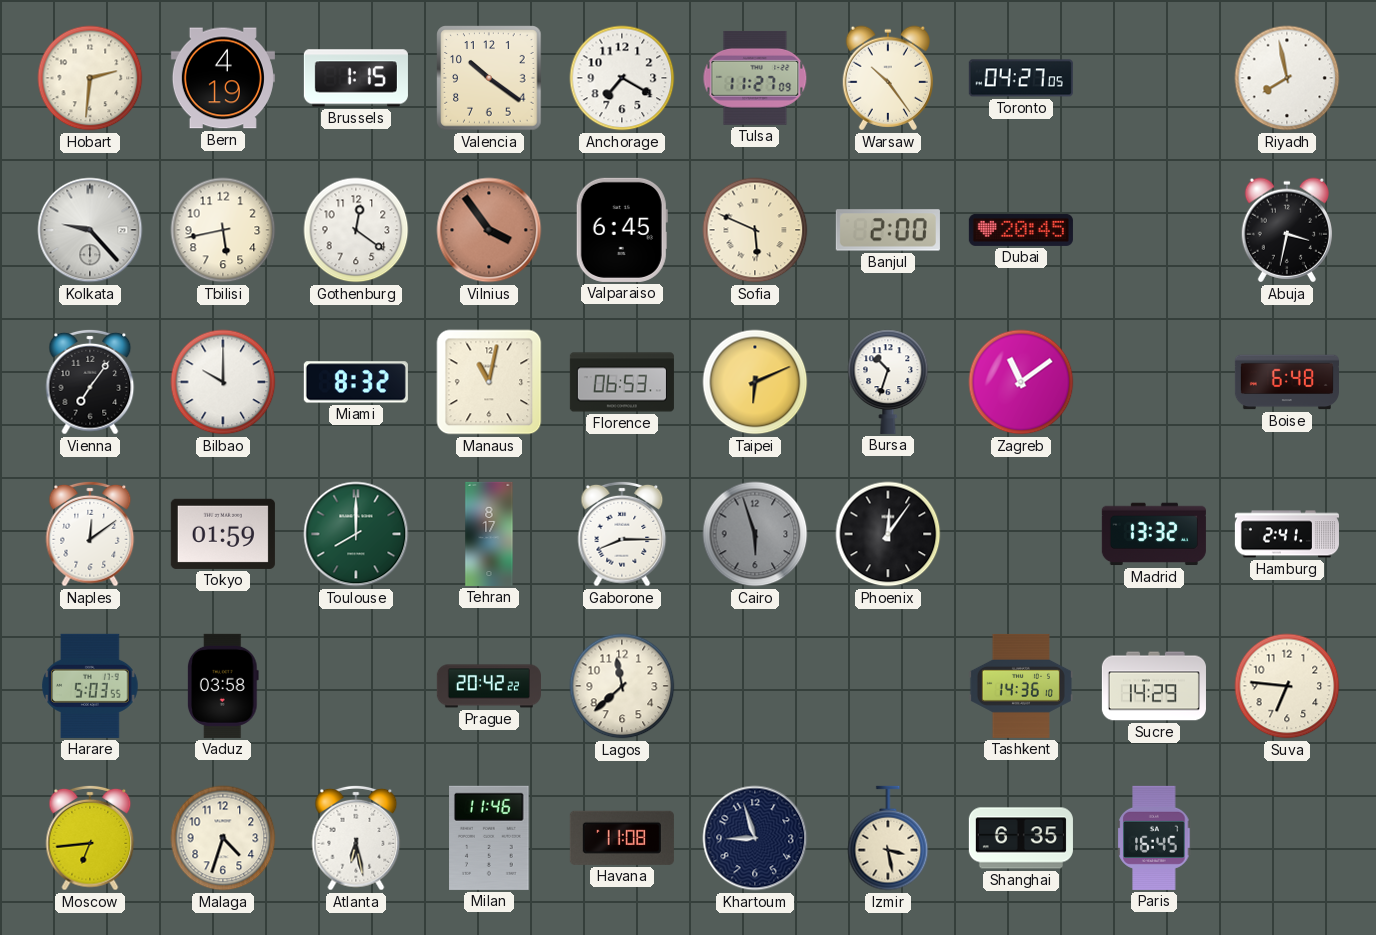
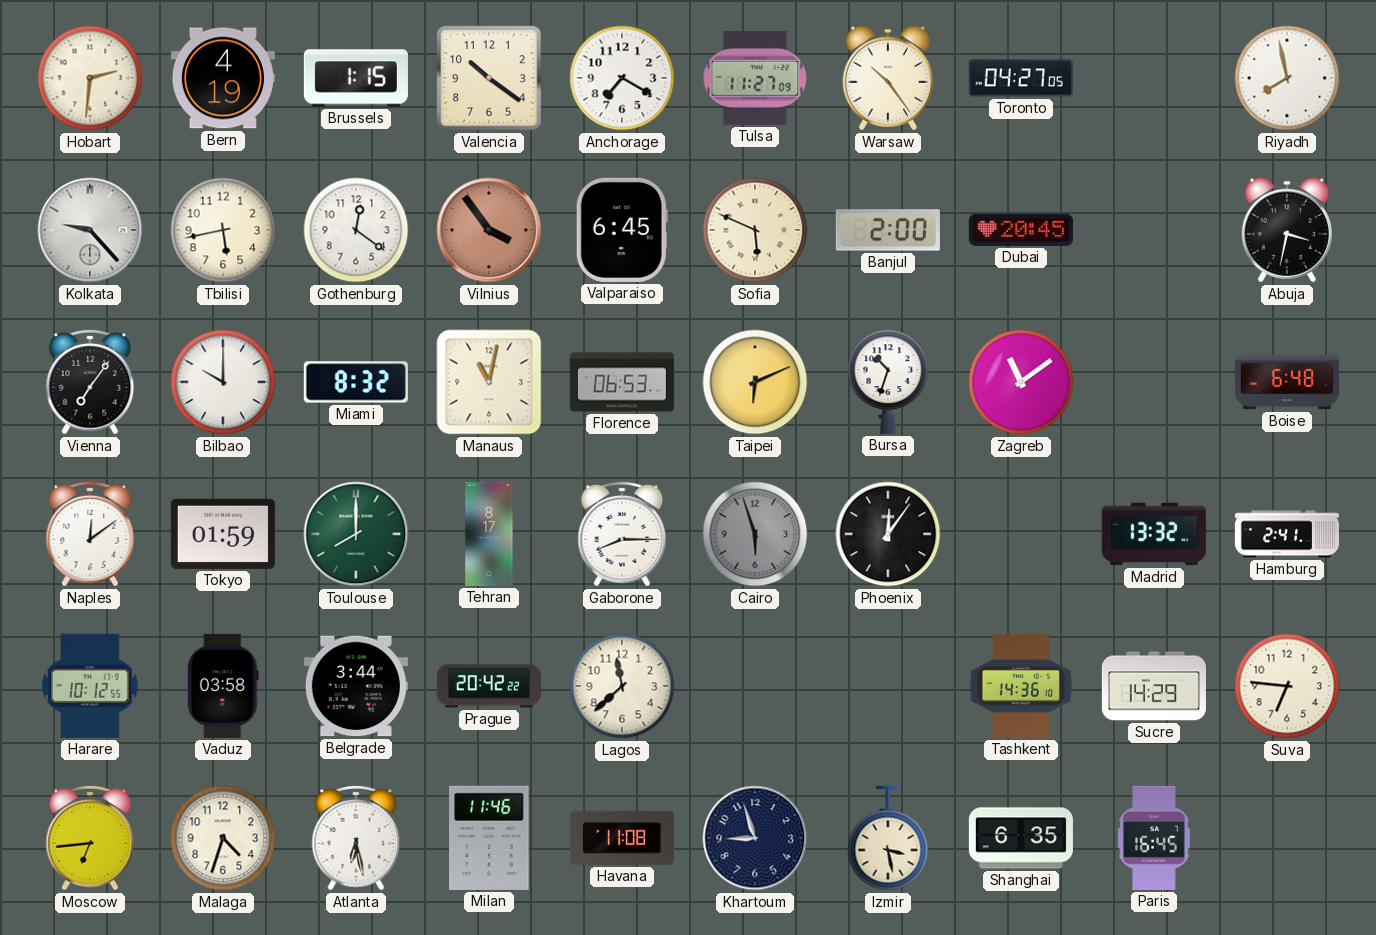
Harare: 5:03 -> 10:12 (90, 686)
Belgrade: none -> 3:44 (356, 686)
